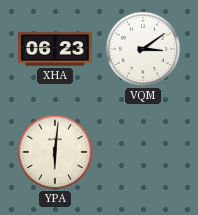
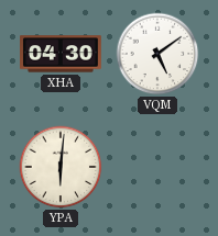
XHA: 06:23 -> 04:30 (62, 54)
VQM: 3:09 -> 5:09 (157, 54)
